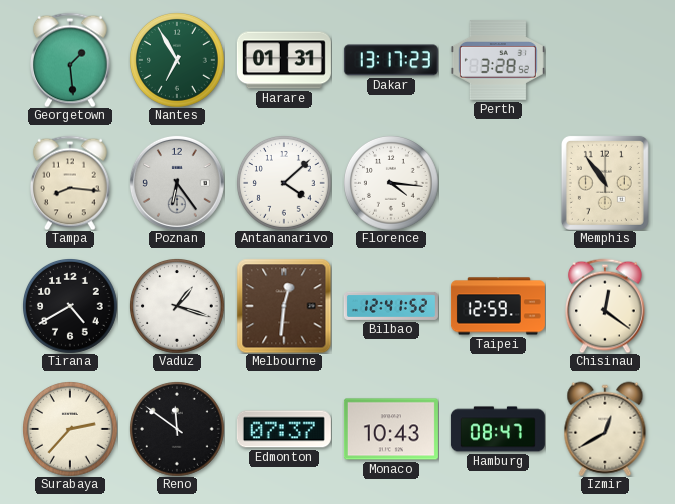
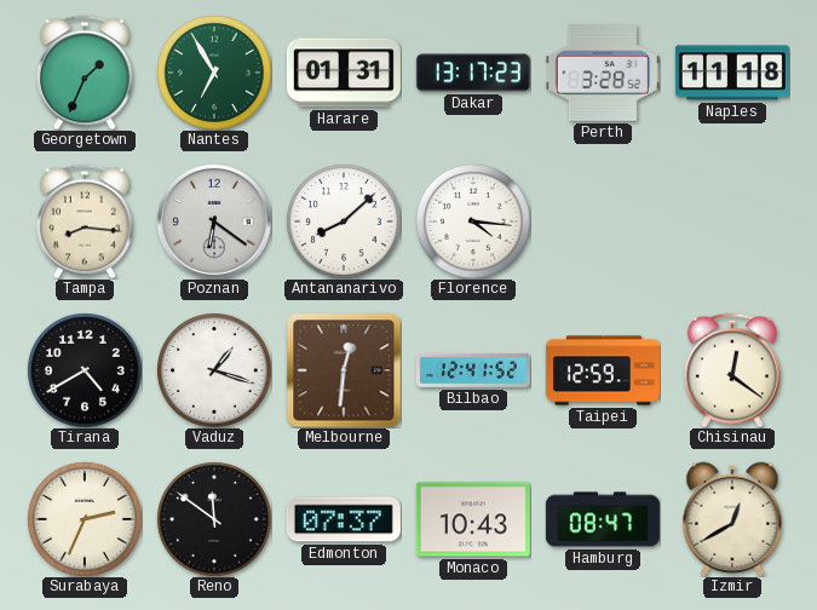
Georgetown: 1:29 -> 1:34 (86, 73)
Naples: none -> 11:18 (732, 73)
Poznan: 6:24 -> 6:21 (214, 221)
Antananarivo: 4:08 -> 8:08 (344, 221)
Memphis: 10:54 -> none (605, 183)
Surabaya: 2:37 -> 2:34 (85, 519)
